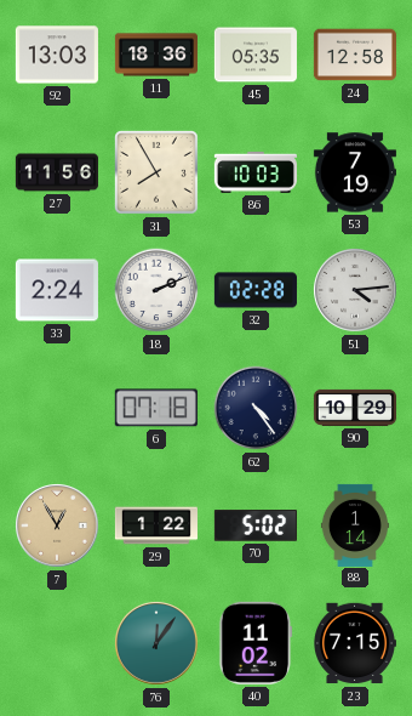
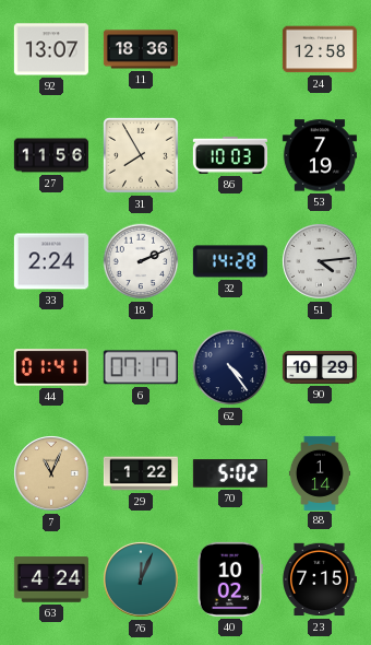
92: 13:03 -> 13:07 (51, 49)
45: 05:35 -> none (256, 55)
32: 02:28 -> 14:28 (230, 261)
44: none -> 01:41 (51, 367)
6: 07:18 -> 07:17 (141, 367)
7: 12:55 -> 11:04 (52, 474)
63: none -> 4:24 (51, 579)
76: 12:06 -> 12:04 (142, 580)
40: 11:02 -> 10:02 (230, 579)
